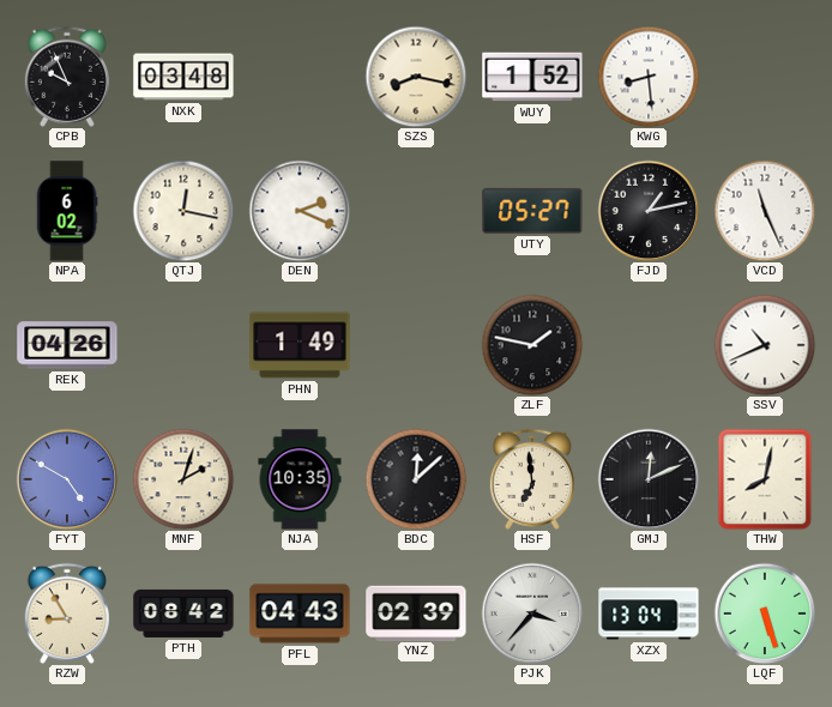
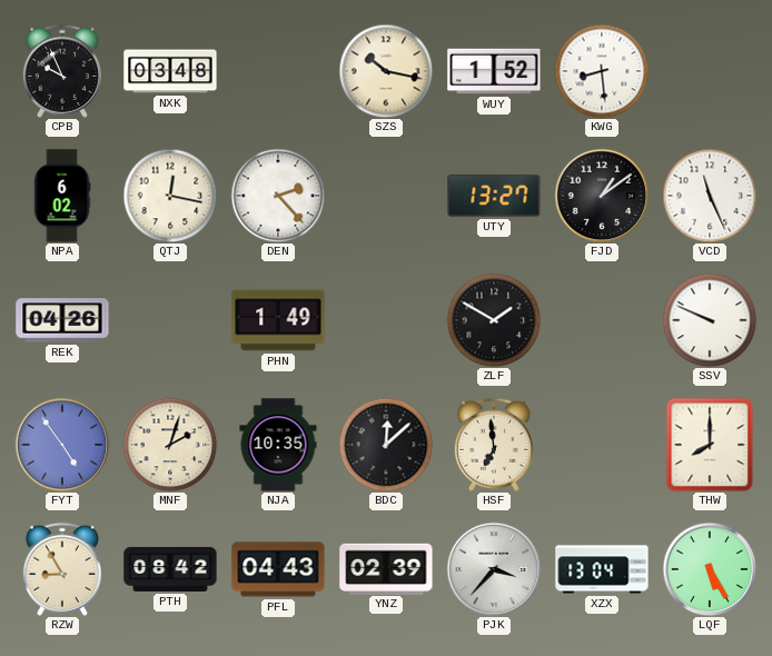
SZS: 8:17 -> 10:17 (386, 71)
DEN: 2:19 -> 2:23 (278, 196)
UTY: 05:27 -> 13:27 (494, 196)
FJD: 1:13 -> 1:09 (602, 196)
ZLF: 1:47 -> 1:50 (494, 320)
SSV: 10:41 -> 9:49 (710, 320)
FYT: 4:50 -> 4:54 (62, 445)
GMJ: 12:11 -> none (649, 479)
THW: 8:02 -> 8:00 (710, 445)
LQF: 5:27 -> 5:25 (710, 569)
